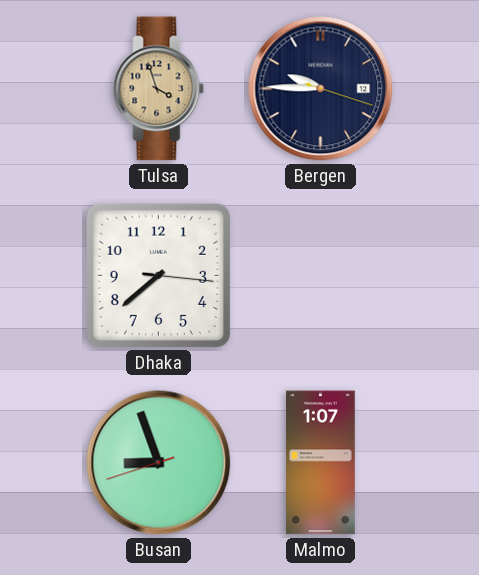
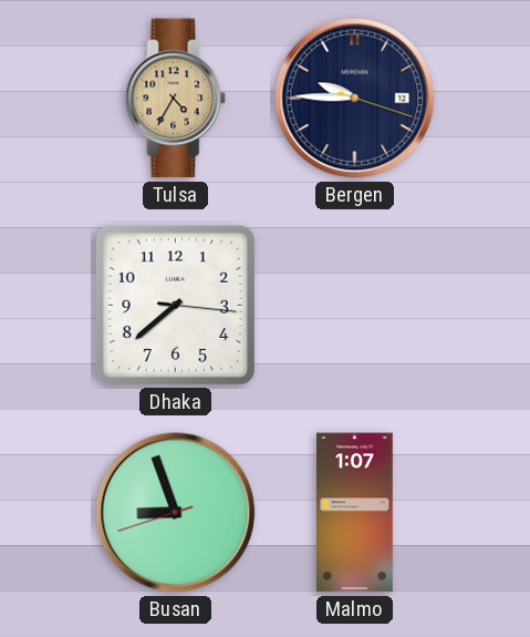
Tulsa: 3:57 -> 4:35 (176, 99)
